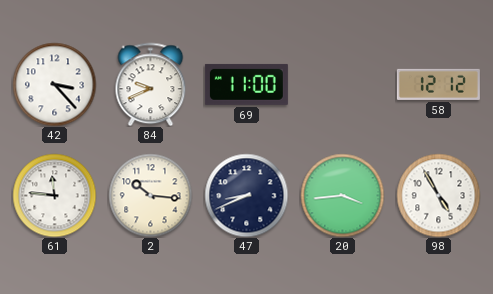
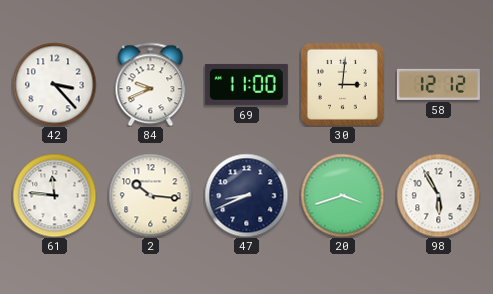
30: none -> 3:01 (342, 84)
20: 3:44 -> 3:42 (342, 195)
98: 4:55 -> 5:55 (438, 195)
